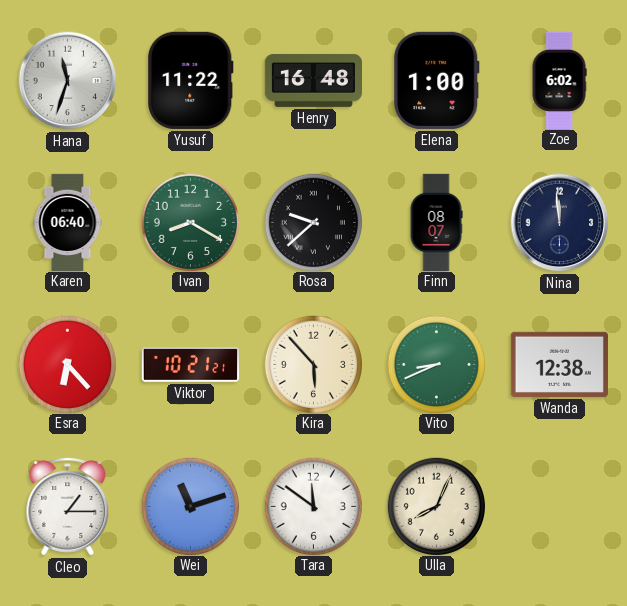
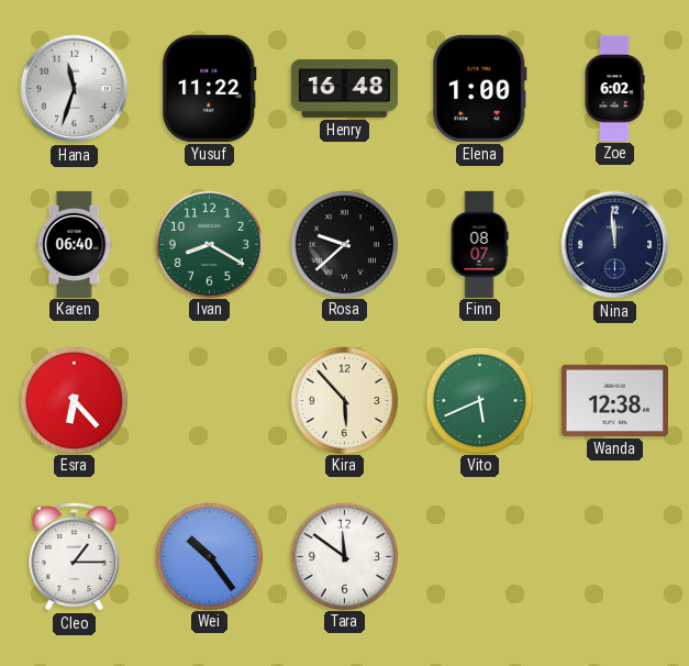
Viktor: 10:21 -> none (190, 365)
Vito: 8:41 -> 5:41 (479, 400)
Wei: 11:12 -> 10:24 (209, 556)
Ulla: 8:04 -> none (436, 506)
